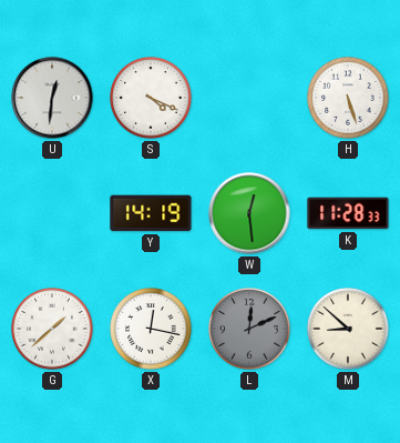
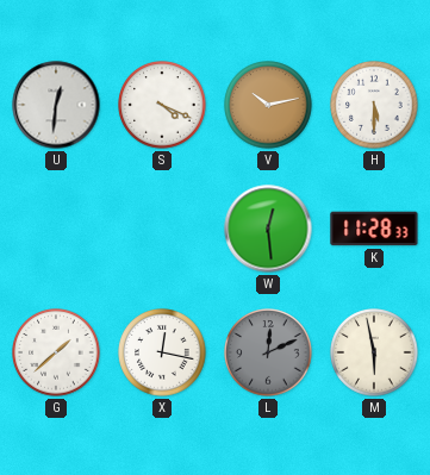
V: none -> 10:13 (268, 105)
H: 5:27 -> 5:30 (374, 105)
Y: 14:19 -> none (151, 213)
M: 8:52 -> 5:58 (374, 352)
